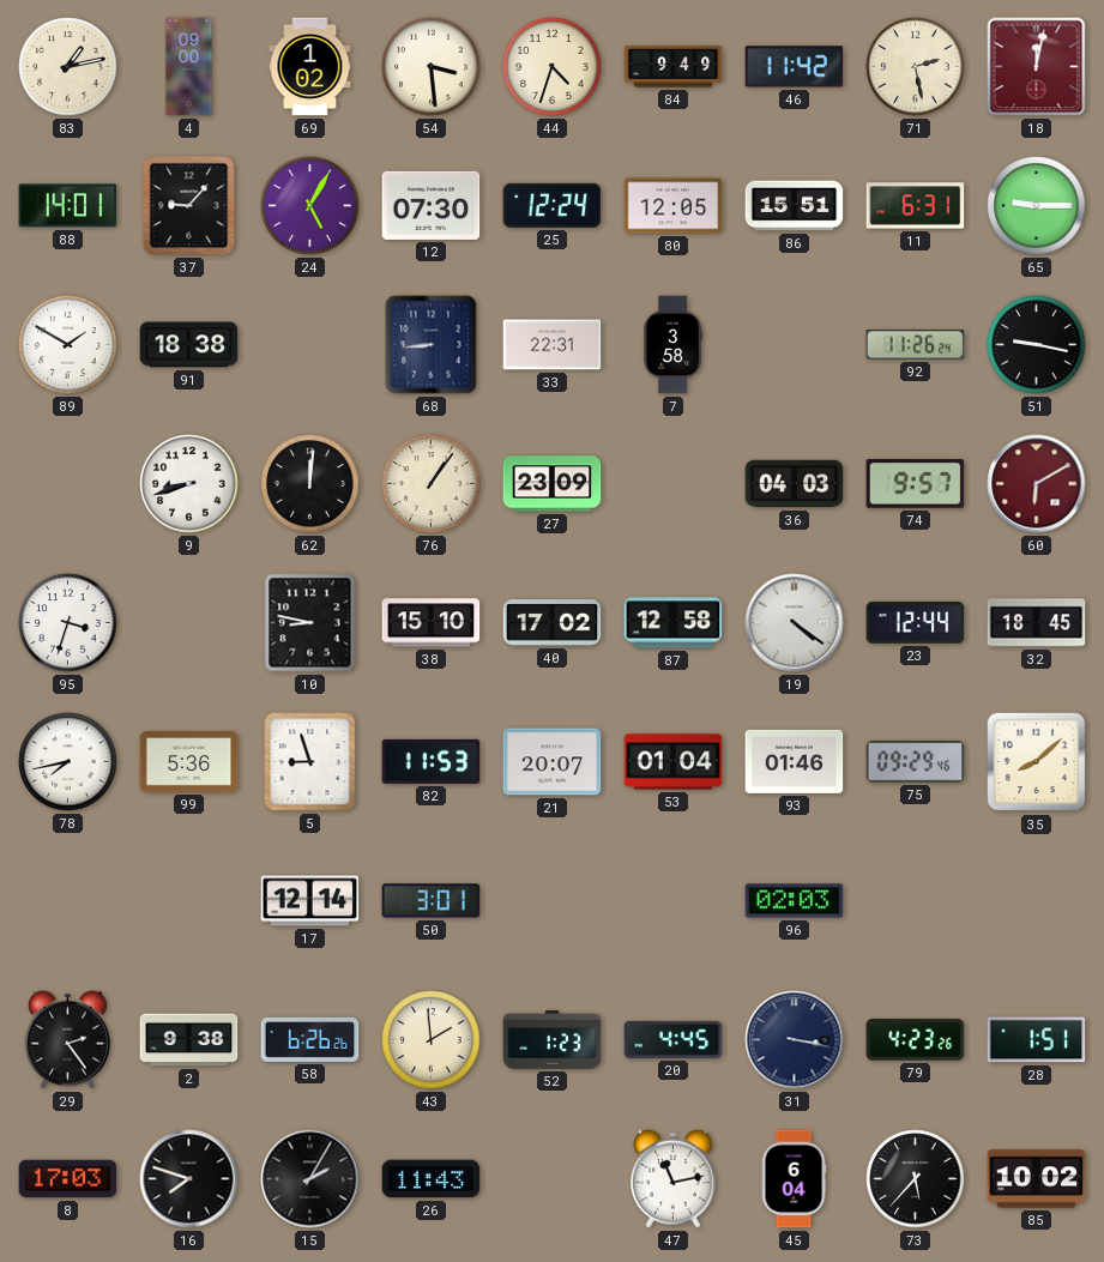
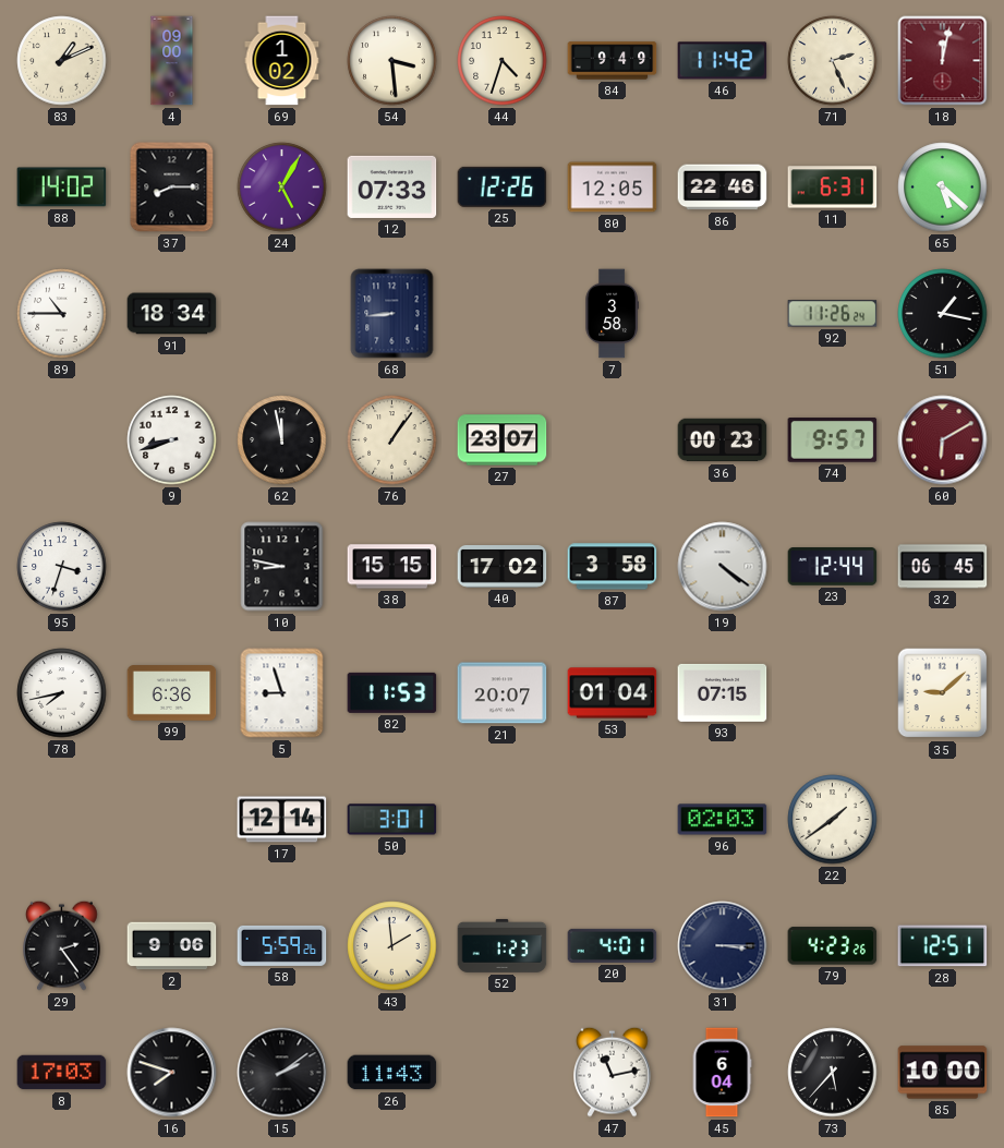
83: 1:13 -> 1:11 (62, 61)
71: 2:28 -> 2:26 (833, 61)
88: 14:01 -> 14:02 (62, 188)
37: 9:07 -> 8:15 (172, 188)
12: 07:30 -> 07:33 (392, 186)
25: 12:24 -> 12:26 (503, 186)
86: 15:51 -> 22:46 (723, 188)
65: 9:15 -> 5:22 (943, 188)
89: 1:50 -> 10:45 (62, 314)
91: 18:38 -> 18:34 (172, 314)
33: 22:31 -> none (553, 345)
51: 9:17 -> 1:17 (943, 314)
62: 12:01 -> 11:58 (282, 440)
27: 23:09 -> 23:07 (503, 440)
36: 04:03 -> 00:23 (723, 440)
38: 15:10 -> 15:15 (392, 567)
87: 12:58 -> 3:58 (613, 567)
32: 18:45 -> 06:45 (943, 567)
99: 5:36 -> 6:36 (172, 693)
93: 01:46 -> 07:15 (723, 692)
75: 09:29 -> none (916, 762)
35: 8:08 -> 9:08 (943, 693)
22: none -> 1:39 (833, 820)
2: 9:38 -> 9:06 (172, 946)
58: 6:26 -> 5:59 (282, 945)
20: 4:45 -> 4:01 (613, 945)
31: 3:17 -> 3:15 (723, 946)
28: 1:51 -> 12:51 (943, 946)
15: 2:05 -> 2:09 (282, 1073)
85: 10:02 -> 10:00 (943, 1073)
